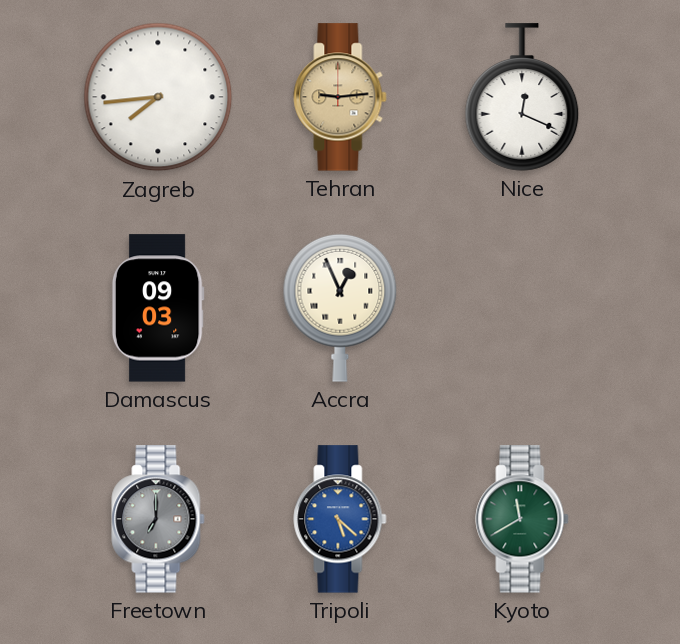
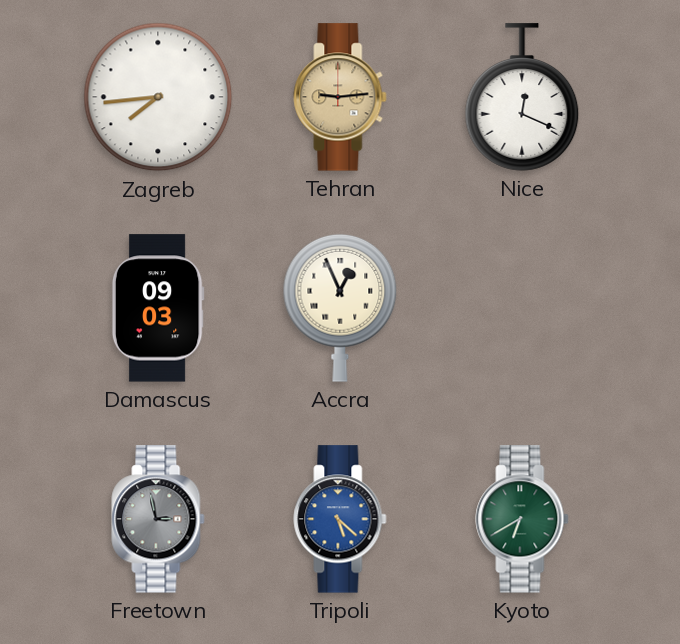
Freetown: 7:00 -> 2:58 (158, 519)
Kyoto: 11:40 -> 6:40 (522, 519)
